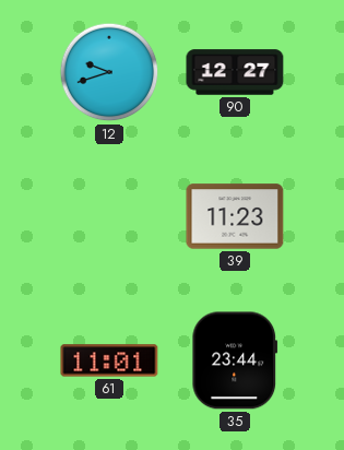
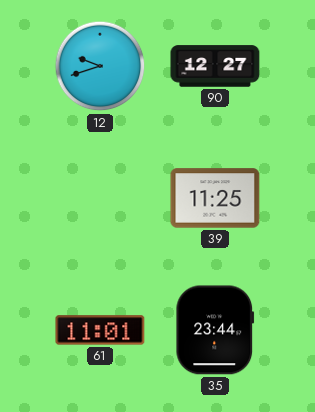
39: 11:23 -> 11:25 (215, 198)
